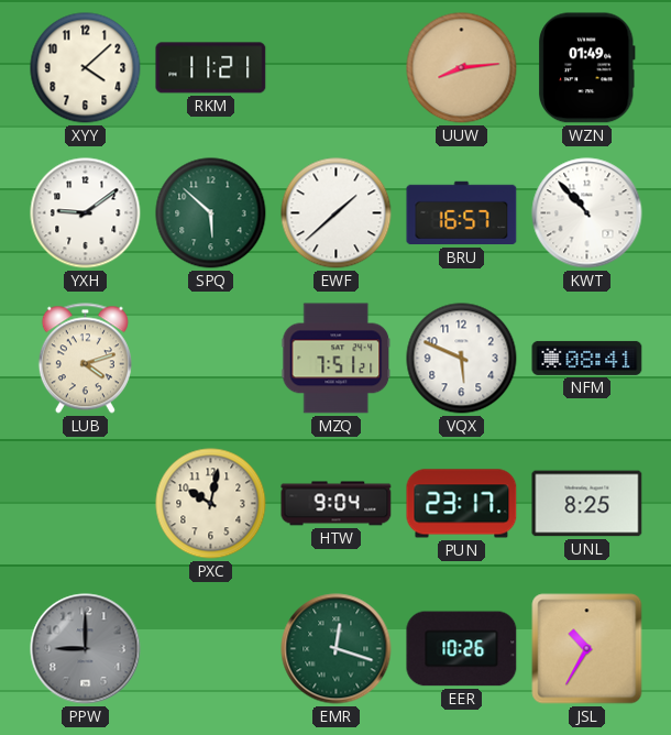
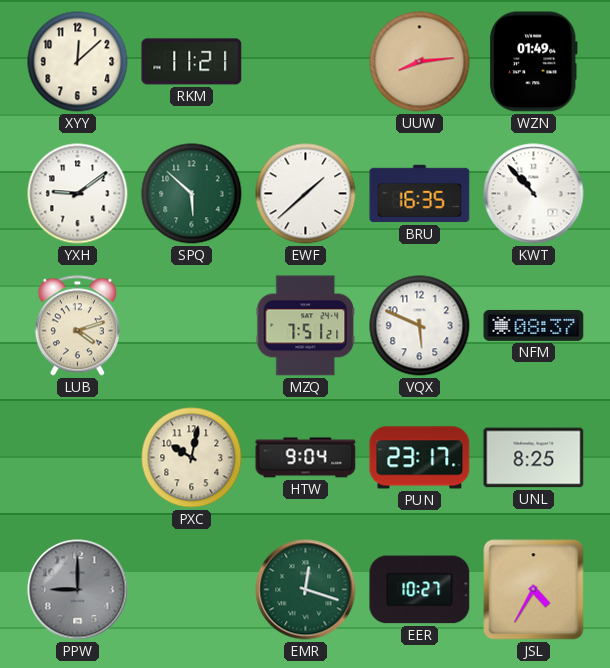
XYY: 4:08 -> 12:08 (78, 62)
BRU: 16:57 -> 16:35 (420, 194)
NFM: 08:41 -> 08:37 (534, 325)
EER: 10:26 -> 10:27 (420, 590)
JSL: 10:35 -> 4:35 (534, 590)
